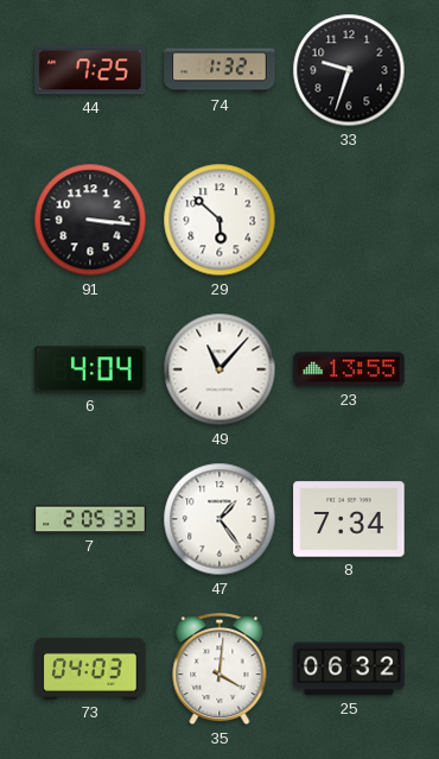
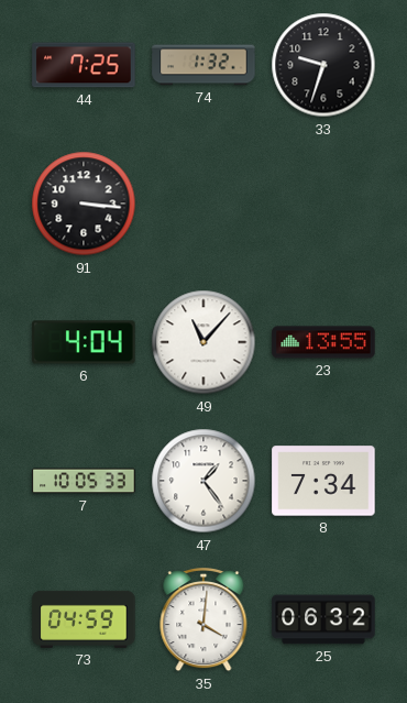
29: 5:52 -> none (220, 220)
7: 2:05 -> 10:05 (84, 481)
73: 04:03 -> 04:59 (84, 619)
